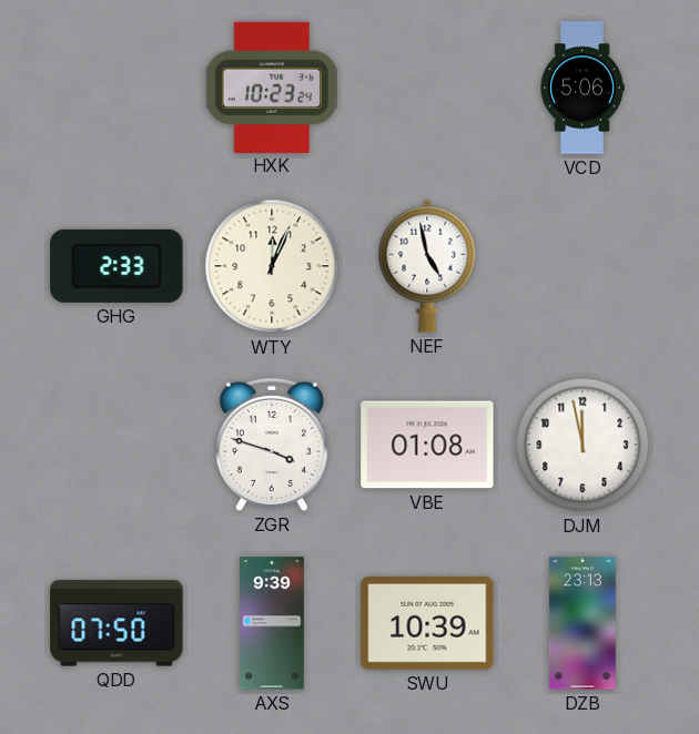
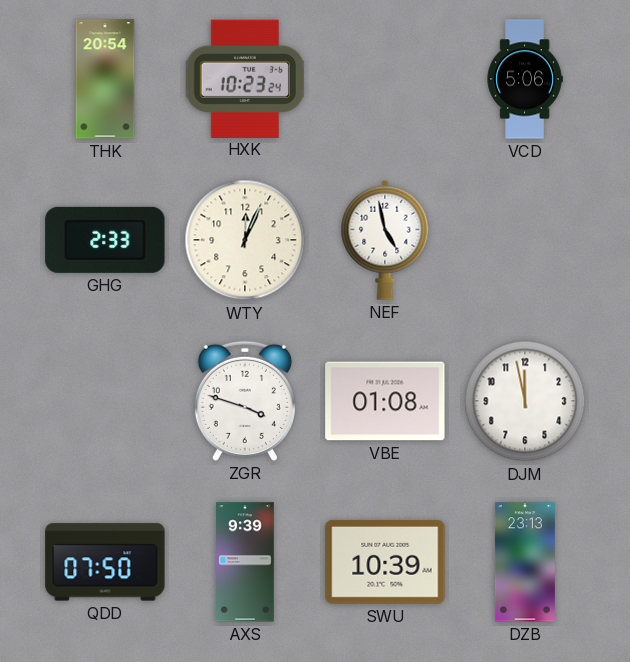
THK: none -> 20:54 (105, 79)
